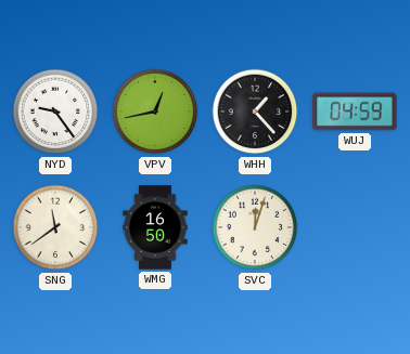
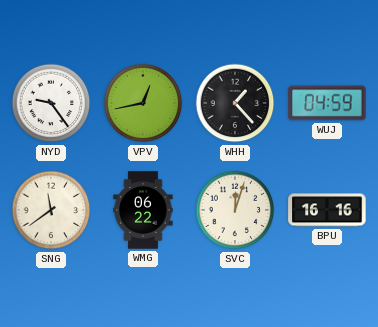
WMG: 16:50 -> 06:22 (143, 210)
BPU: none -> 16:16 (327, 210)
